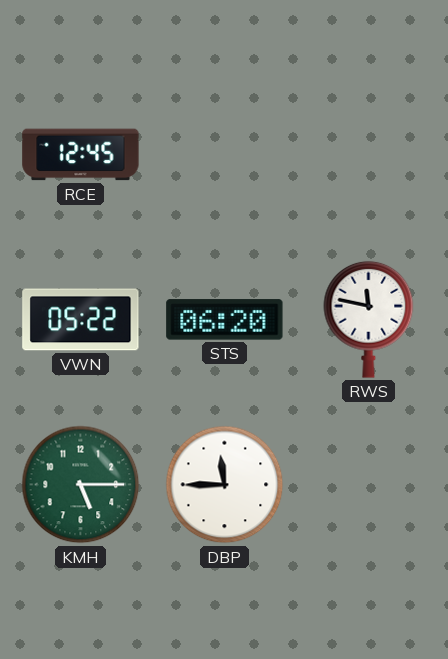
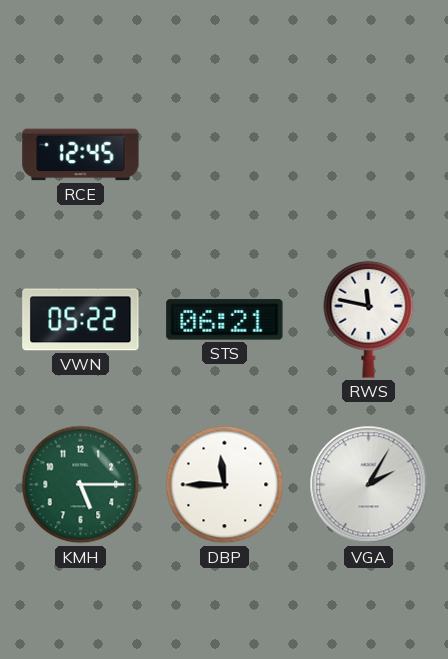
STS: 06:20 -> 06:21 (225, 320)
VGA: none -> 2:05 (369, 485)
